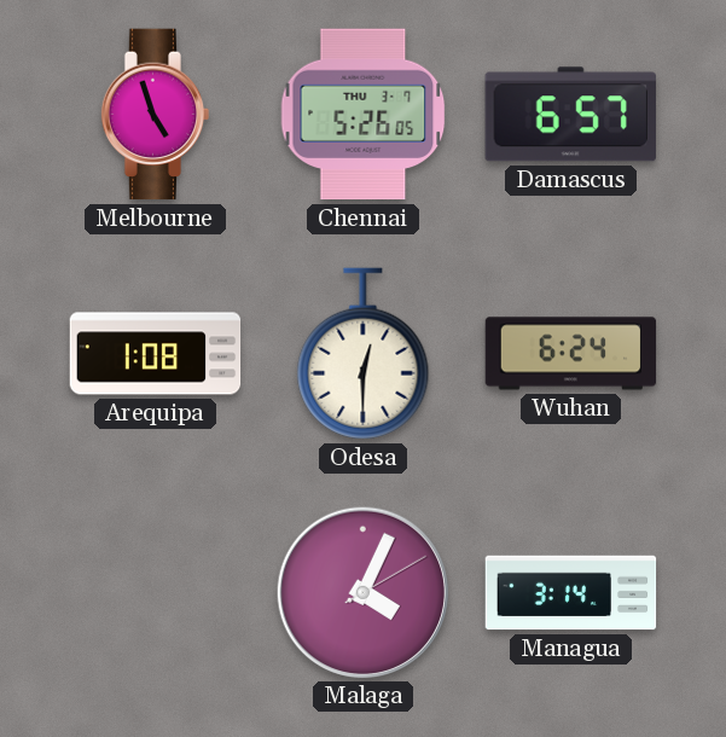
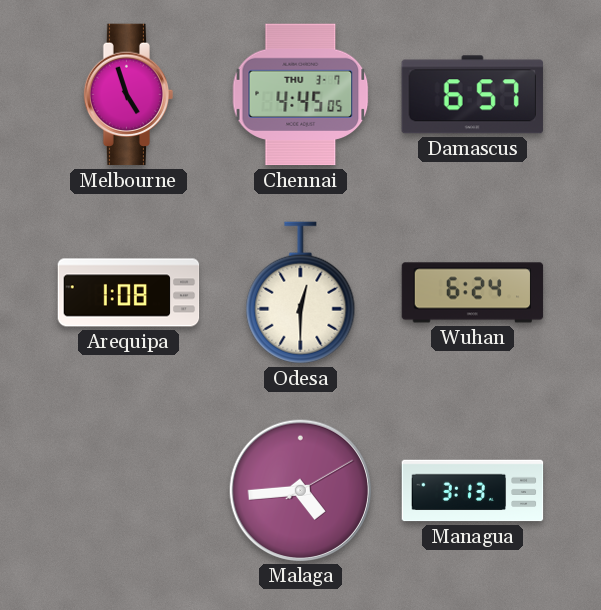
Chennai: 5:26 -> 4:45 (301, 95)
Malaga: 4:04 -> 4:44 (300, 490)
Managua: 3:14 -> 3:13 (473, 491)
